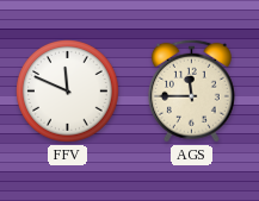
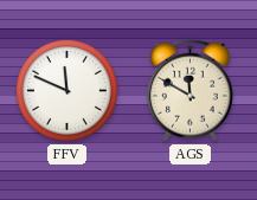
AGS: 11:45 -> 11:50 (189, 90)
